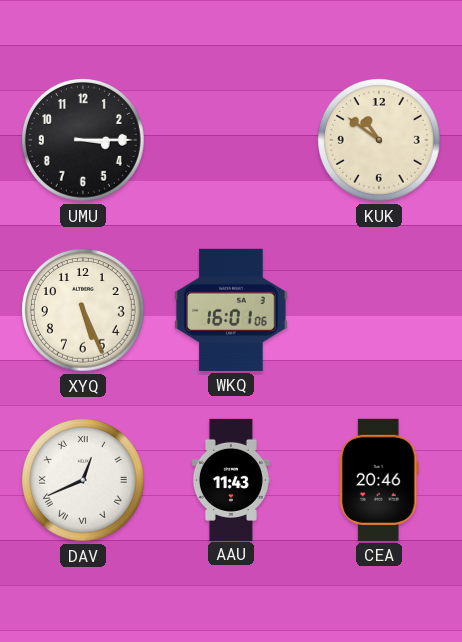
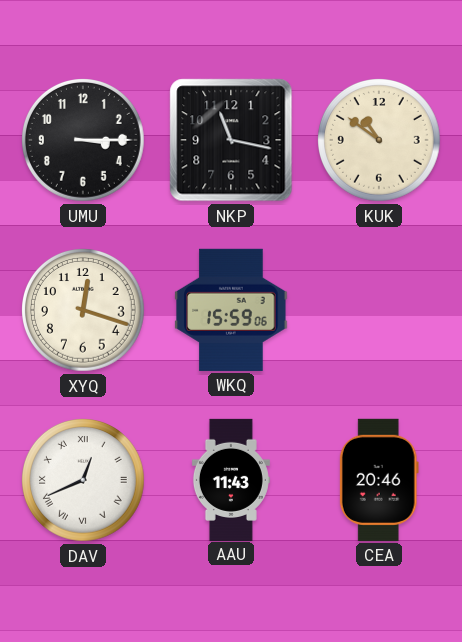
NKP: none -> 11:17 (231, 140)
XYQ: 5:26 -> 12:18 (84, 311)
WKQ: 16:01 -> 15:59 (231, 310)
